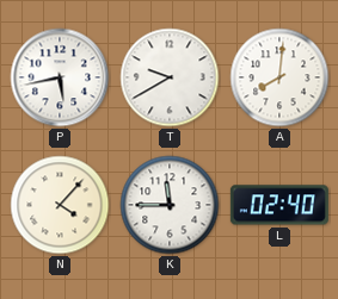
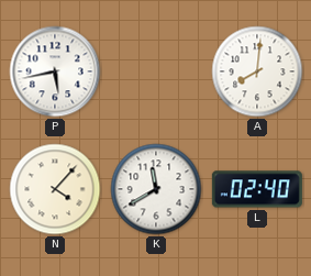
T: 9:40 -> none (170, 77)
K: 11:45 -> 11:40 (156, 189)
